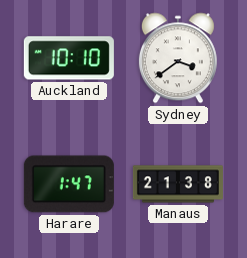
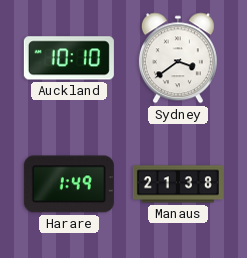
Harare: 1:47 -> 1:49 (69, 184)
